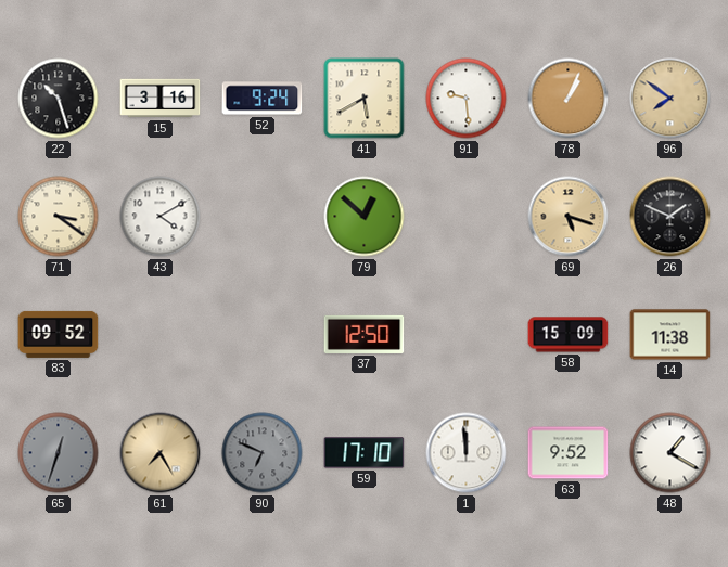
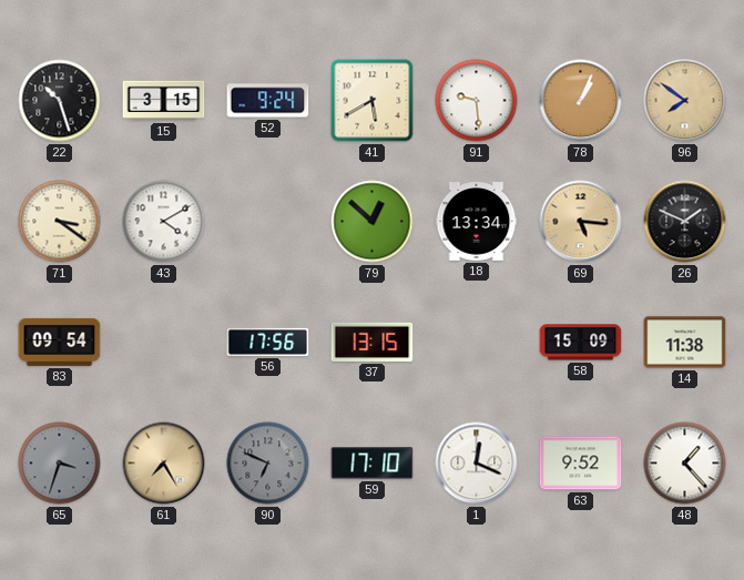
15: 3:16 -> 3:15 (164, 101)
18: none -> 13:34 (477, 222)
69: 5:18 -> 5:16 (581, 222)
83: 09:52 -> 09:54 (60, 342)
56: none -> 17:56 (268, 342)
37: 12:50 -> 13:15 (373, 342)
65: 12:33 -> 3:33 (60, 464)
1: 11:59 -> 12:19 (477, 464)
48: 1:20 -> 1:23 (685, 464)
